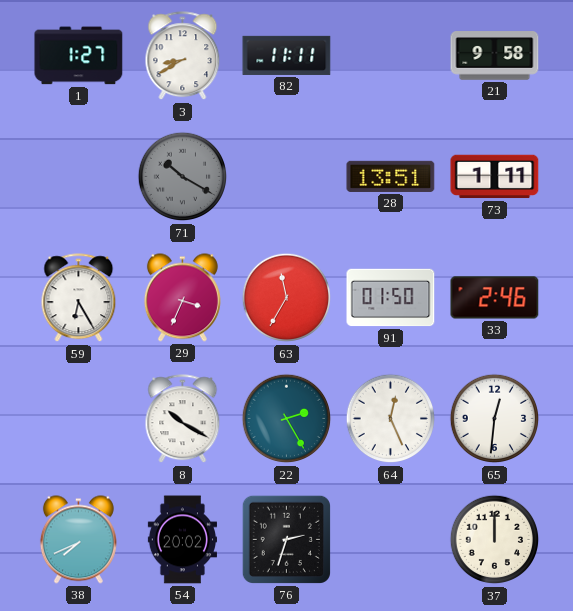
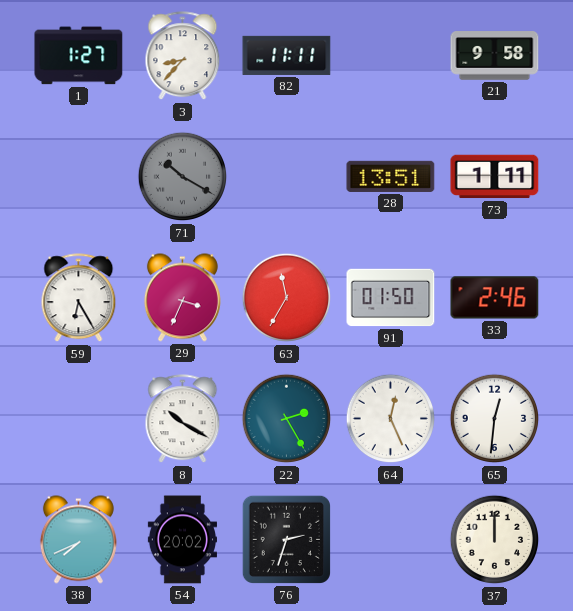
3: 8:40 -> 8:37 (183, 56)
